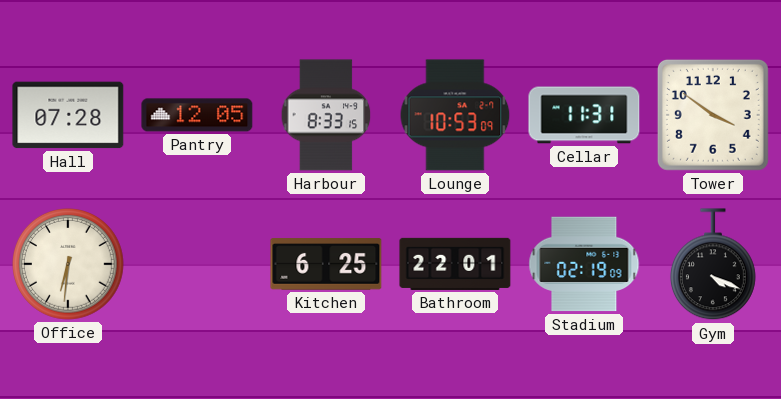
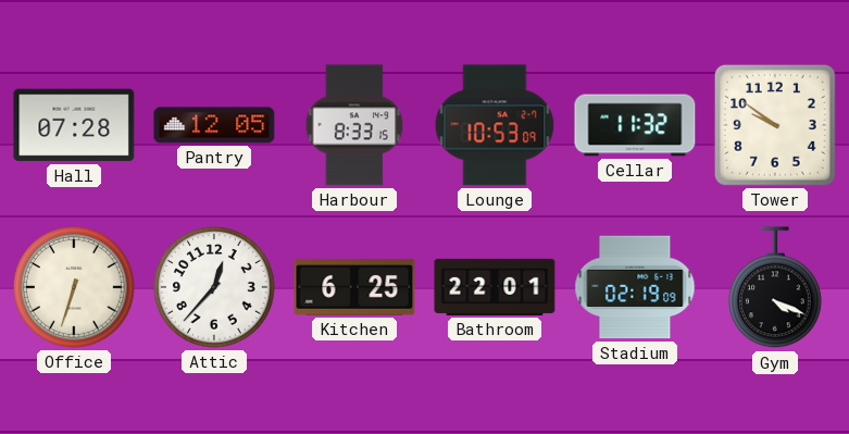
Cellar: 11:31 -> 11:32 (635, 125)
Tower: 3:51 -> 9:51 (775, 125)
Office: 6:31 -> 6:33 (75, 288)
Attic: none -> 12:37 (215, 288)
